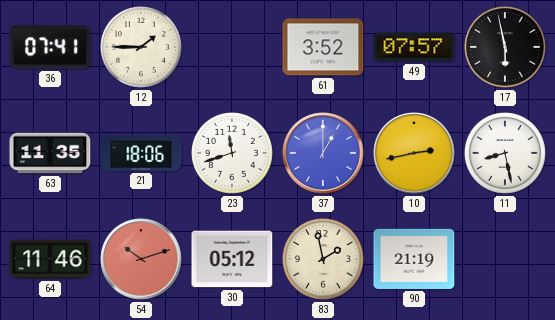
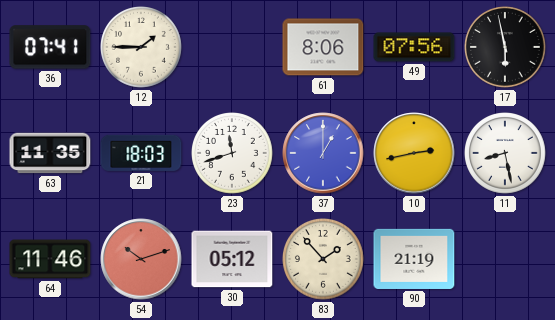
61: 3:52 -> 8:06 (323, 47)
49: 07:57 -> 07:56 (414, 47)
21: 18:06 -> 18:03 (141, 153)
83: 1:58 -> 1:53 (324, 260)
